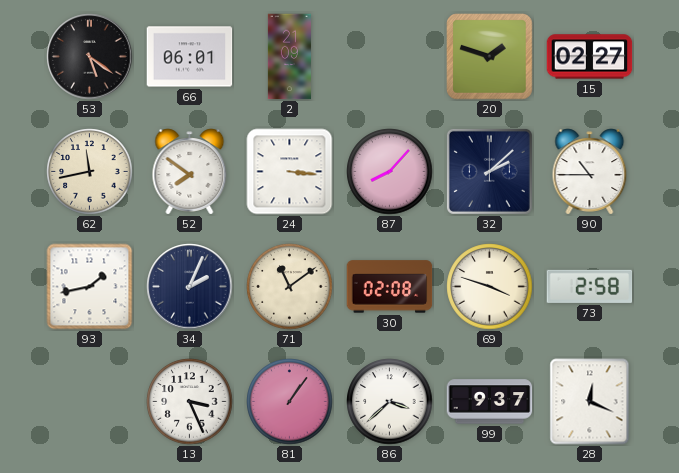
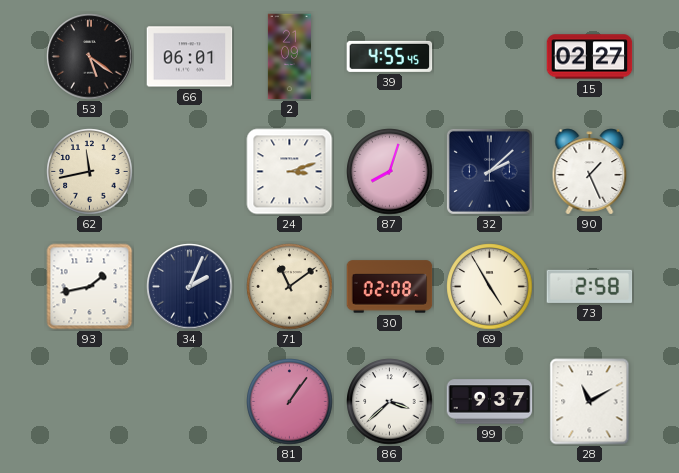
39: none -> 4:55 (390, 56)
20: 1:48 -> none (490, 57)
52: 7:51 -> none (190, 172)
24: 3:16 -> 3:12 (290, 172)
87: 8:07 -> 8:03 (390, 172)
90: 10:45 -> 1:26 (590, 172)
69: 3:48 -> 4:55 (490, 287)
13: 3:26 -> none (190, 402)
28: 12:19 -> 11:10 (590, 402)
